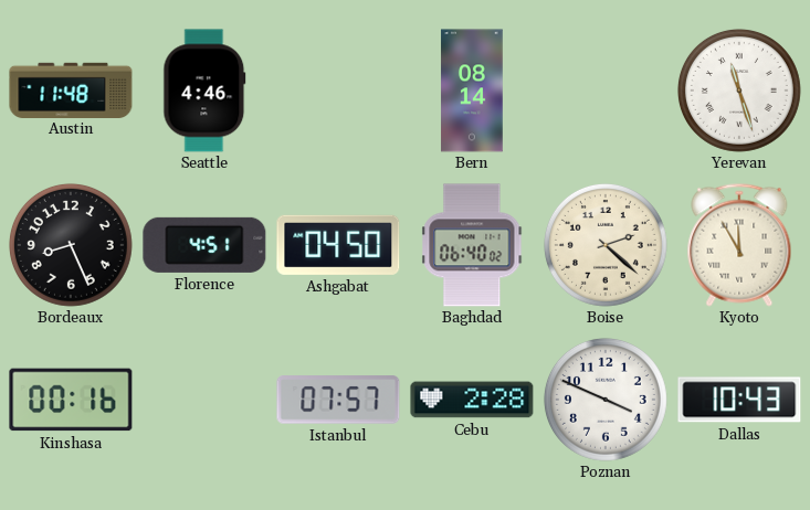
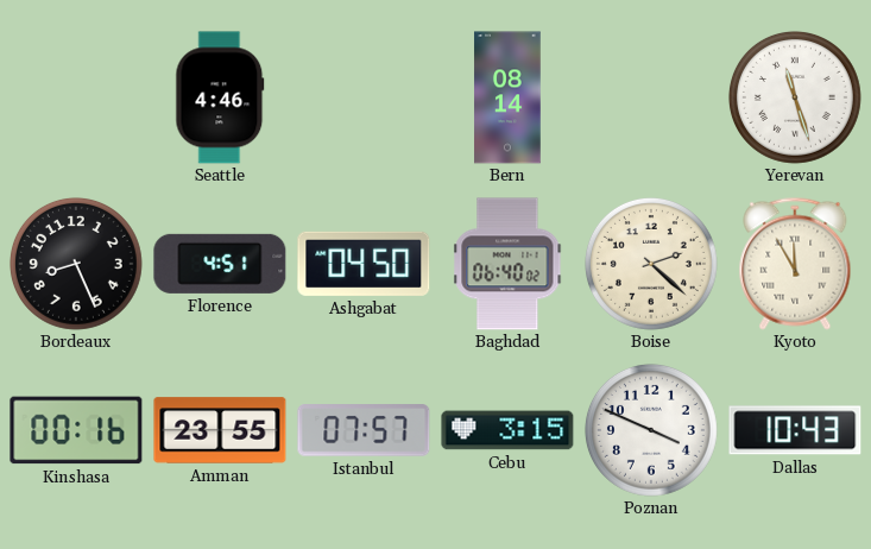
Austin: 11:48 -> none (71, 89)
Amman: none -> 23:55 (220, 430)
Cebu: 2:28 -> 3:15 (507, 430)
